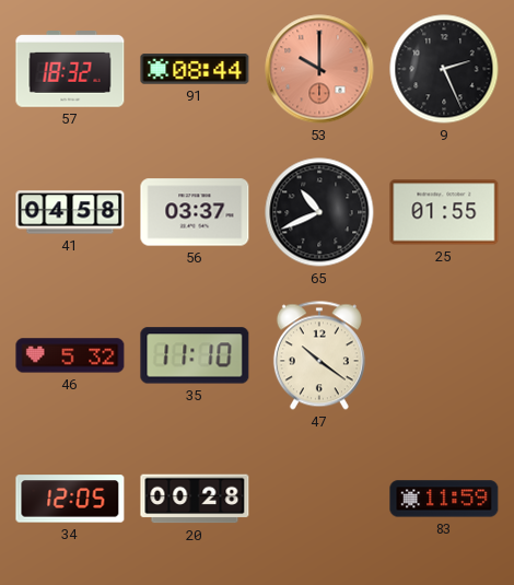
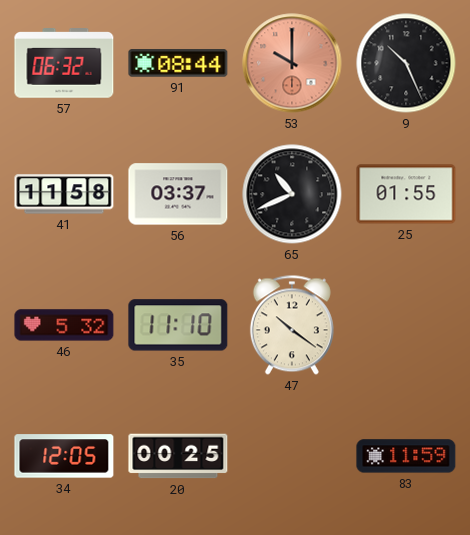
57: 18:32 -> 06:32 (64, 64)
9: 2:26 -> 10:26 (406, 63)
41: 04:58 -> 11:58 (64, 194)
20: 00:28 -> 00:25 (178, 456)
